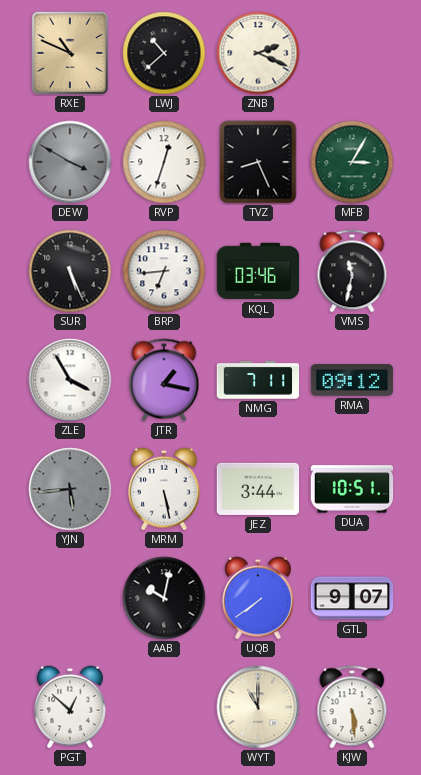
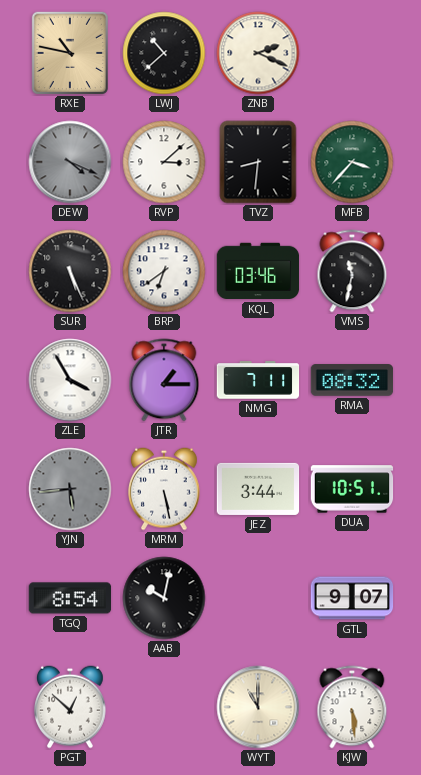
RXE: 10:49 -> 10:47 (70, 52)
DEW: 3:50 -> 4:19 (70, 162)
RVP: 12:33 -> 3:08 (164, 162)
TVZ: 8:26 -> 8:31 (258, 162)
MFB: 3:05 -> 3:37 (352, 162)
BRP: 6:44 -> 6:39 (164, 271)
JTR: 1:17 -> 1:15 (164, 380)
RMA: 09:12 -> 08:32 (352, 380)
TGQ: none -> 8:54 (70, 598)
UQB: 7:39 -> none (259, 598)
